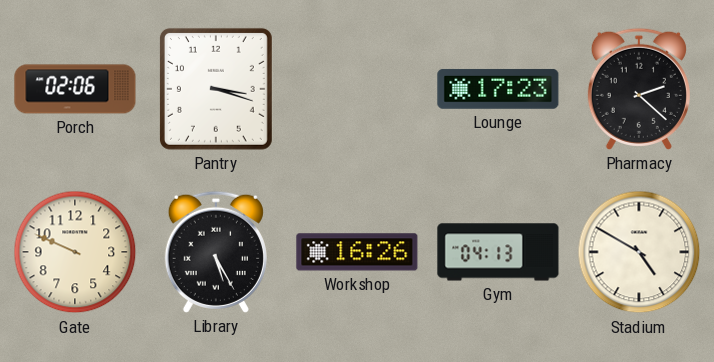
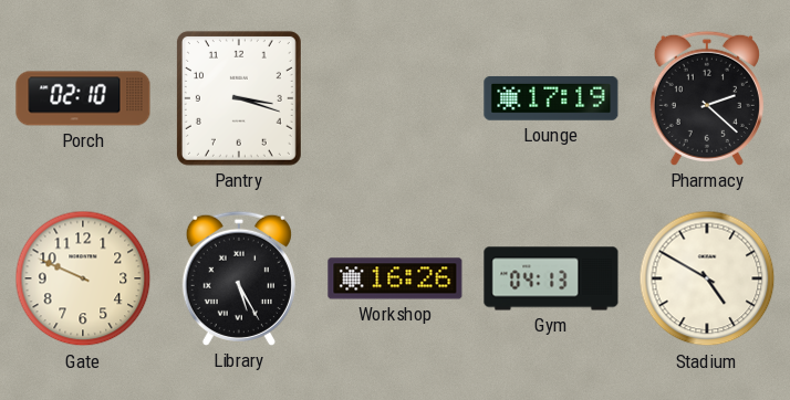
Porch: 02:06 -> 02:10 (83, 98)
Lounge: 17:23 -> 17:19 (551, 98)
